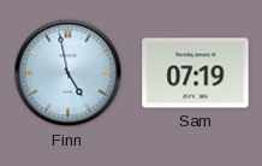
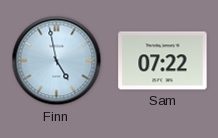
Sam: 07:19 -> 07:22 (163, 61)
